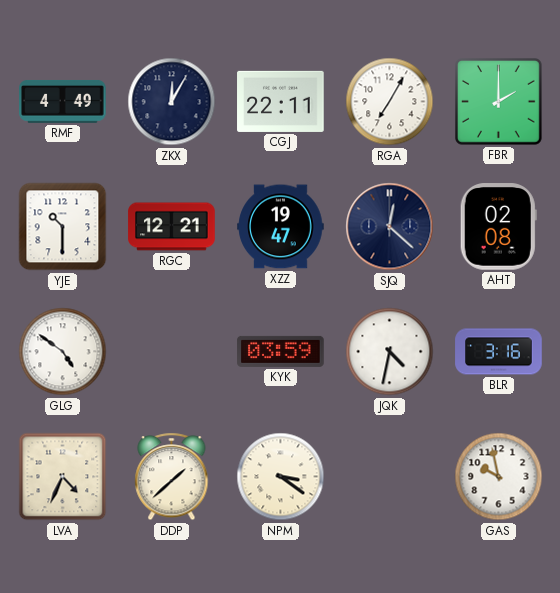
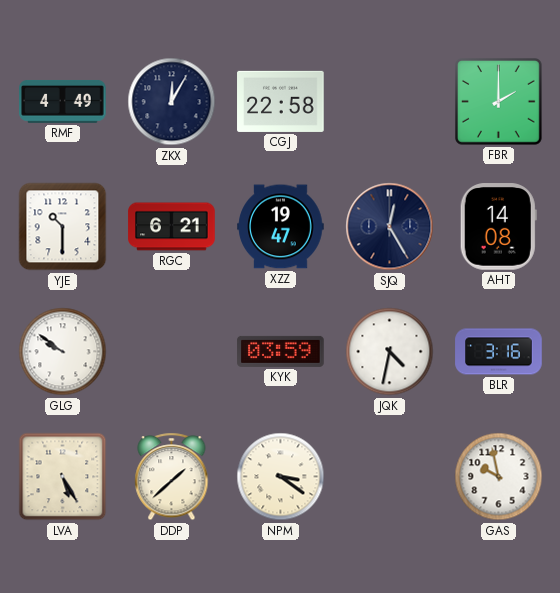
CGJ: 22:11 -> 22:58 (281, 101)
RGA: 7:05 -> none (390, 102)
RGC: 12:21 -> 6:21 (172, 227)
SJQ: 12:22 -> 12:25 (390, 227)
AHT: 02:08 -> 14:08 (498, 227)
GLG: 4:51 -> 9:51 (63, 352)
LVA: 4:34 -> 5:25 (63, 477)
